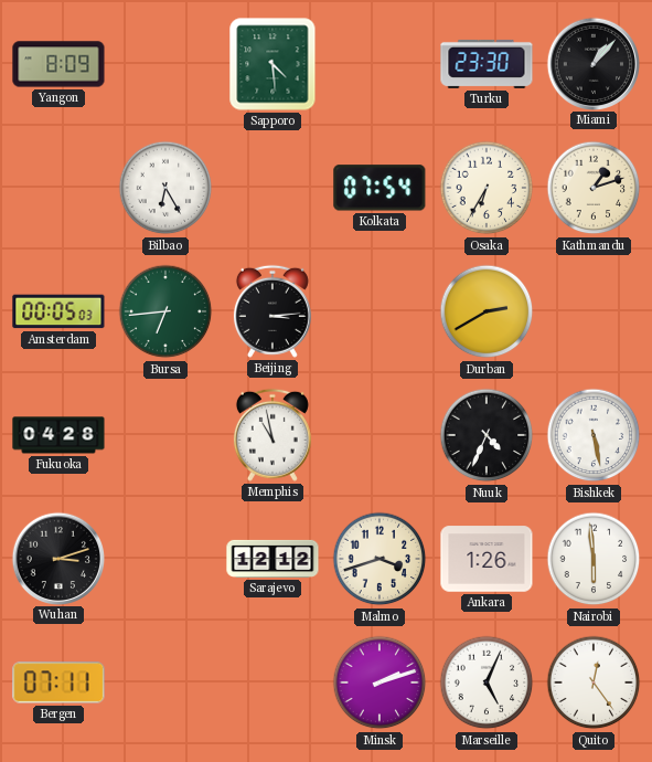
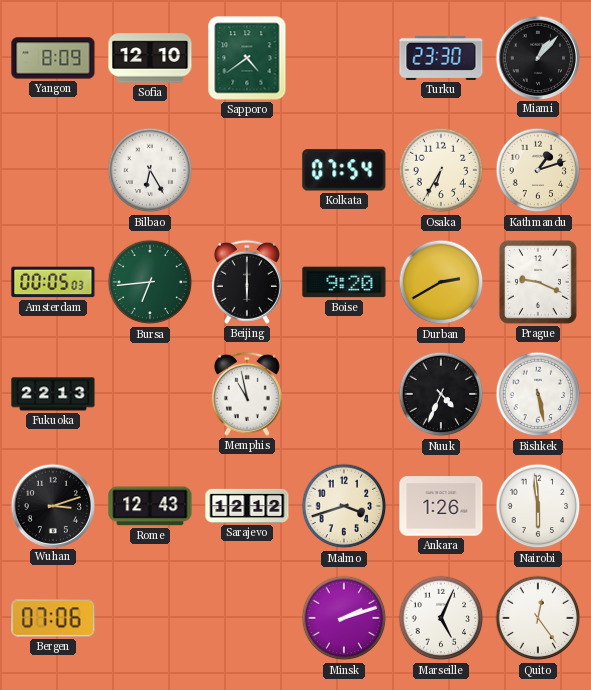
Sofia: none -> 12:10 (150, 58)
Sapporo: 4:29 -> 4:39 (247, 58)
Beijing: 3:14 -> 6:00 (247, 282)
Boise: none -> 9:20 (344, 282)
Prague: none -> 9:19 (538, 282)
Fukuoka: 04:28 -> 22:13 (53, 394)
Rome: none -> 12:43 (150, 506)
Bergen: 07:11 -> 07:06 (53, 618)
